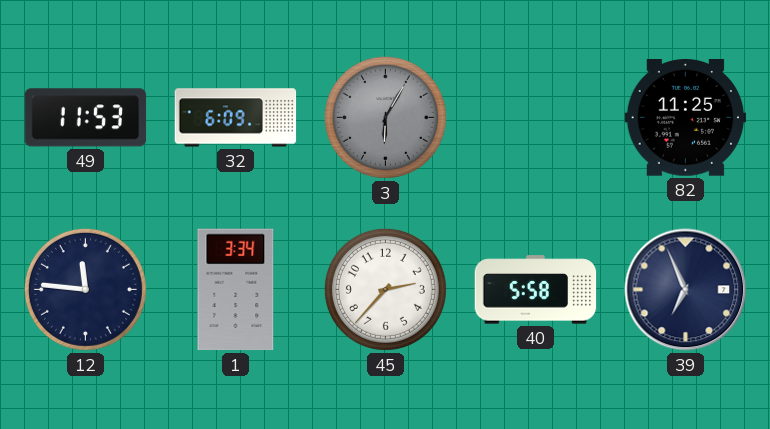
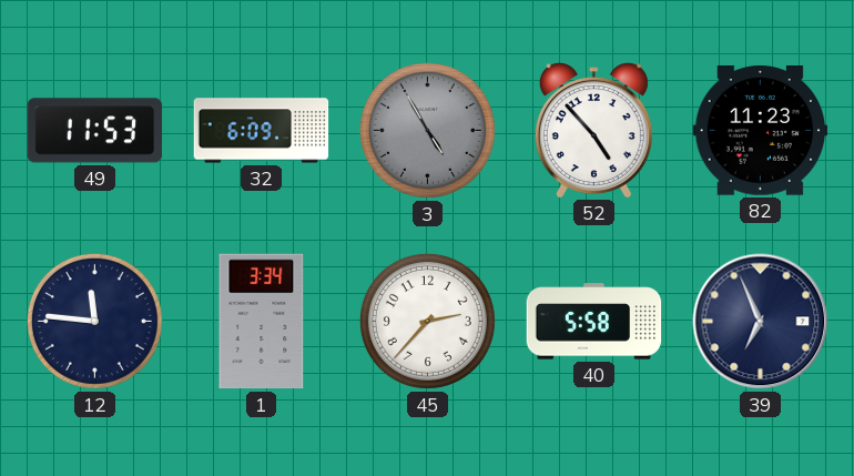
3: 6:05 -> 4:55 (427, 130)
52: none -> 4:53 (593, 130)
82: 11:25 -> 11:23 (761, 131)
